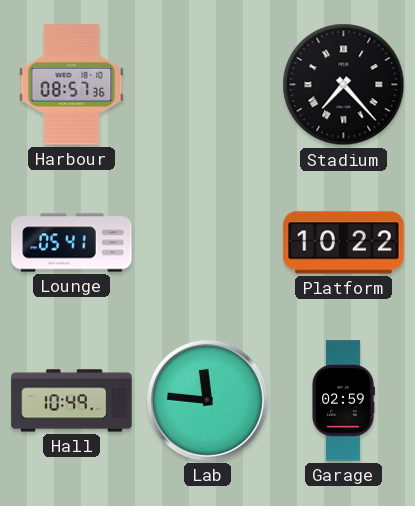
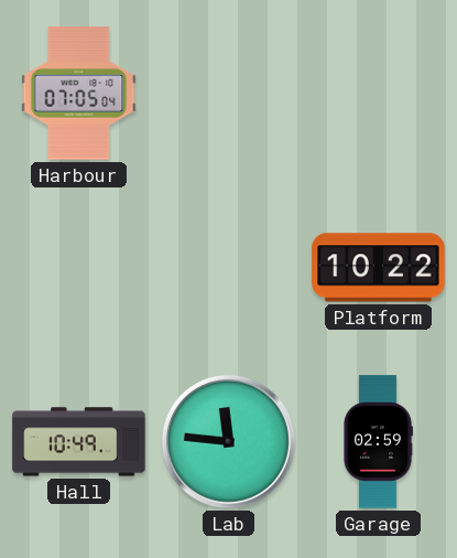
Harbour: 08:57 -> 07:05 (79, 94)
Stadium: 7:23 -> none (344, 85)
Lounge: 05:41 -> none (72, 243)
